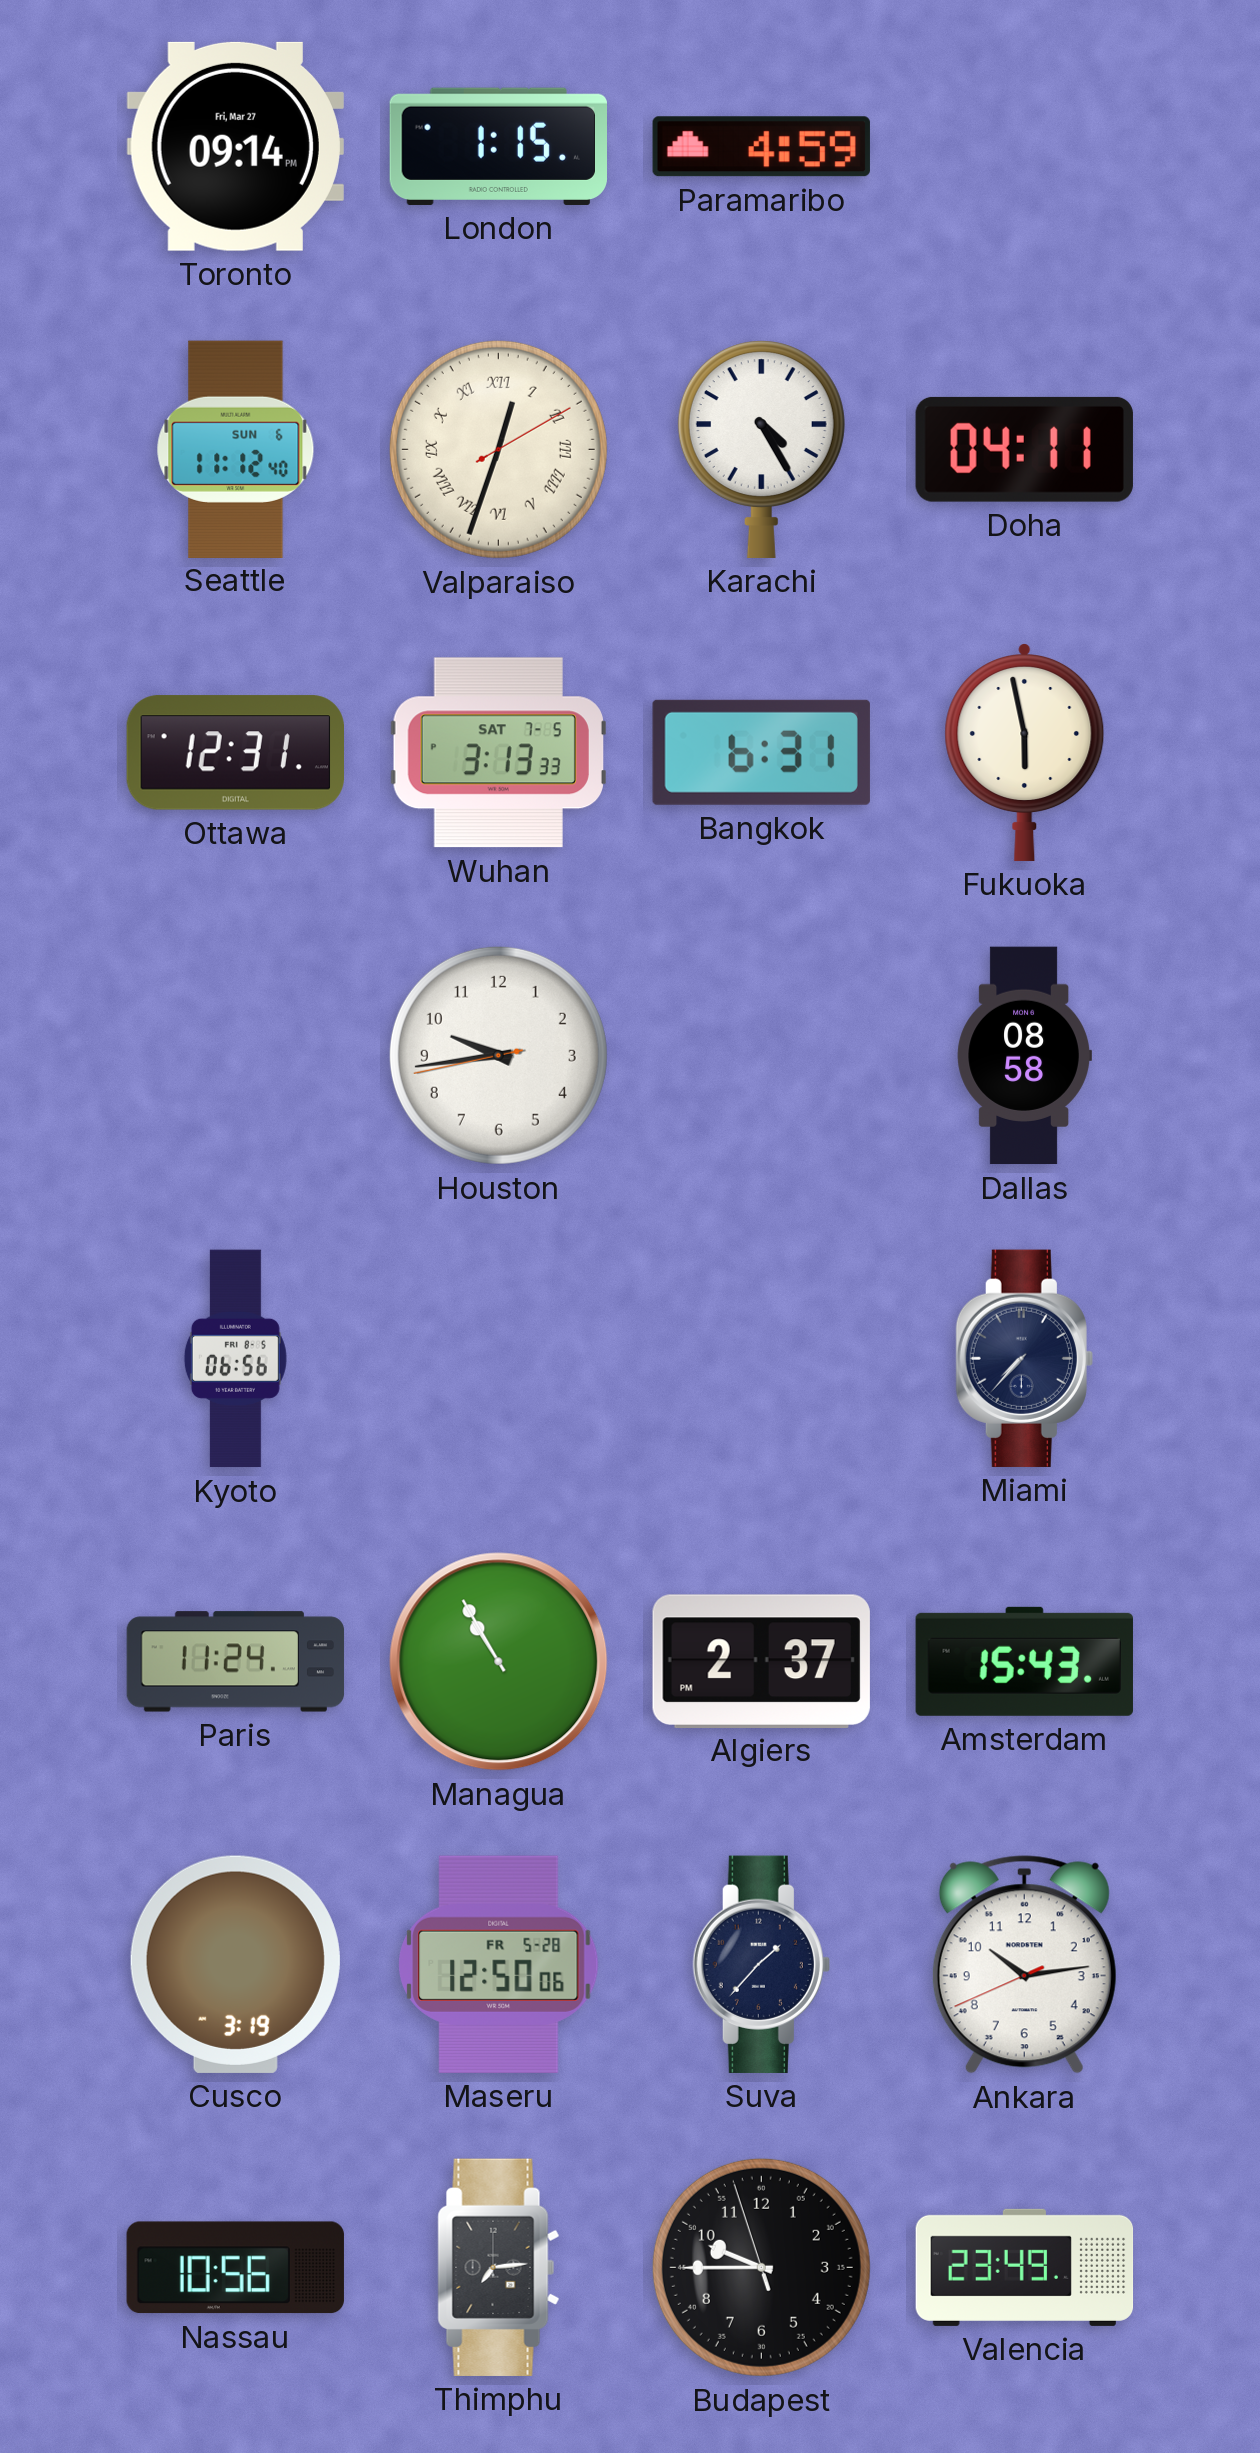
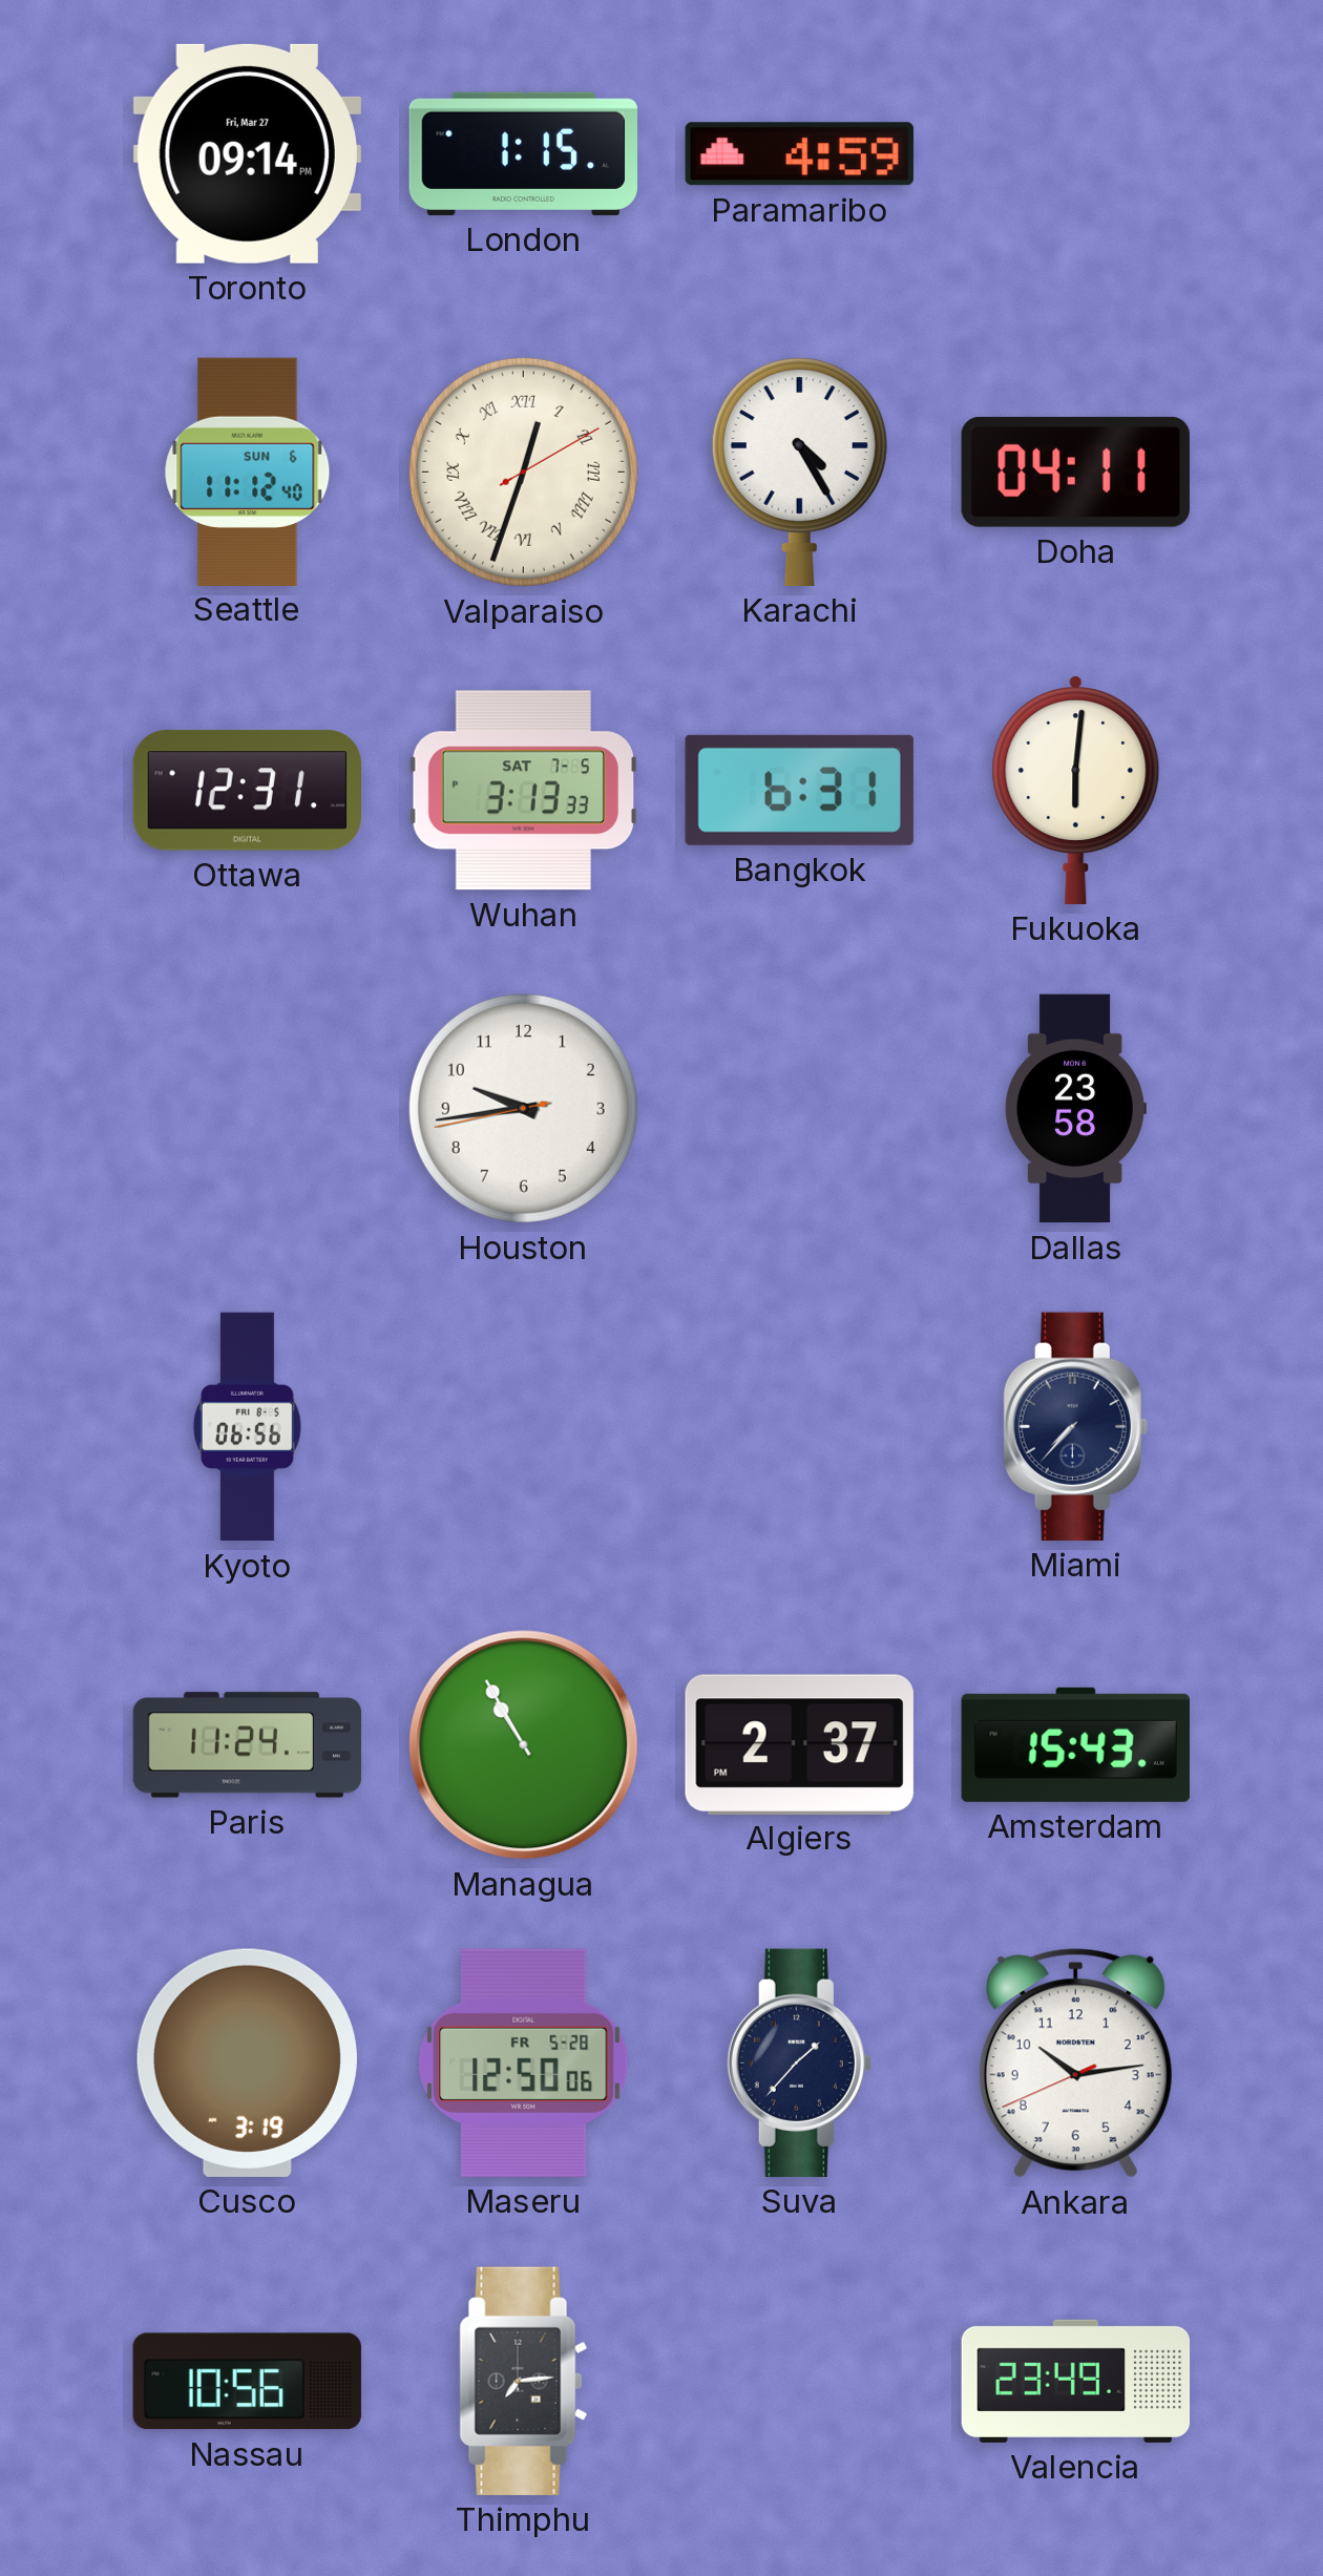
Fukuoka: 5:58 -> 6:01 (1076, 791)
Dallas: 08:58 -> 23:58 (1075, 1109)
Budapest: 9:44 -> none (761, 2267)
